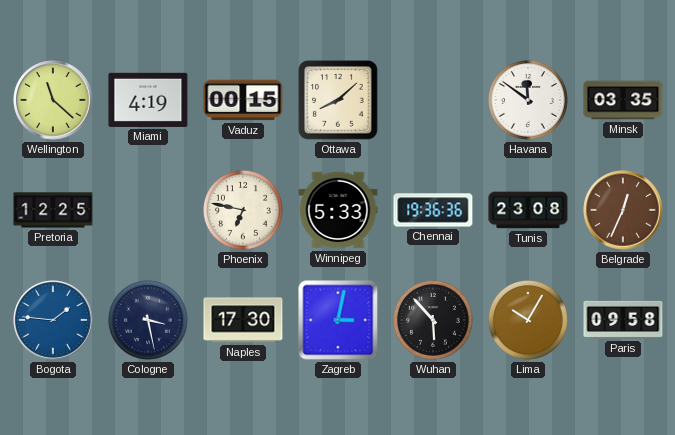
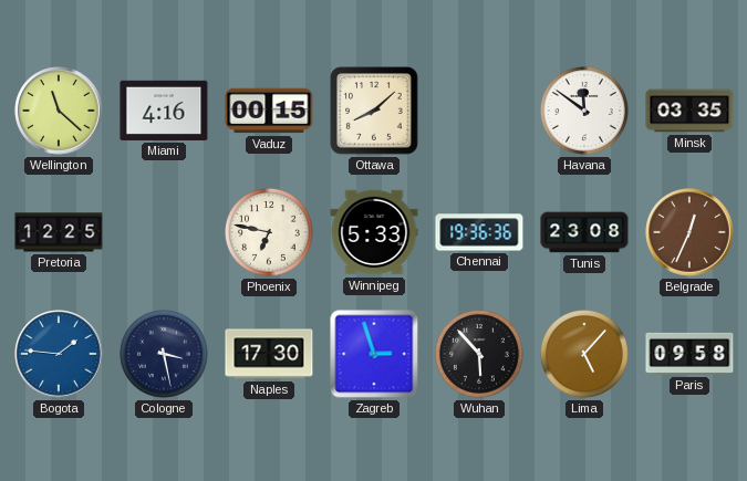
Miami: 4:19 -> 4:16 (164, 111)
Zagreb: 3:02 -> 2:57 (374, 354)
Lima: 10:05 -> 5:07 (584, 354)
